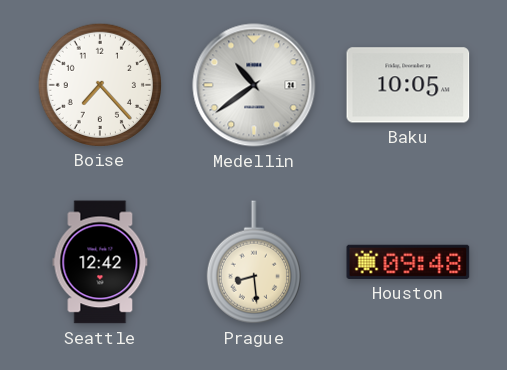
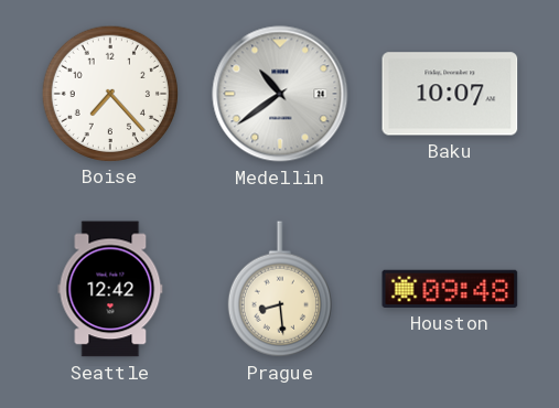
Baku: 10:05 -> 10:07 (450, 94)
